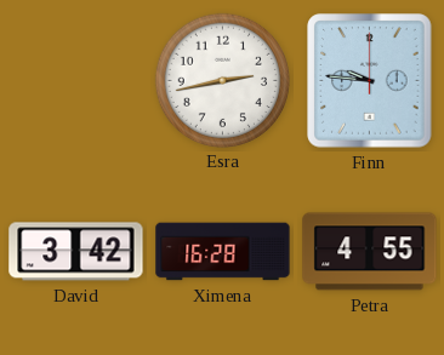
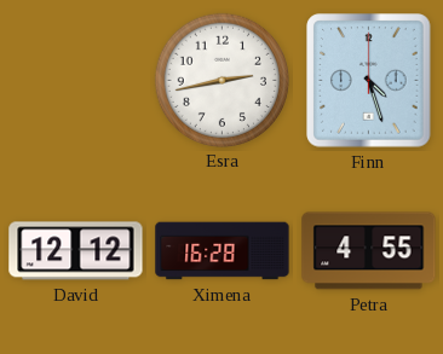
Finn: 9:46 -> 4:27 (369, 81)
David: 3:42 -> 12:12 (76, 251)
